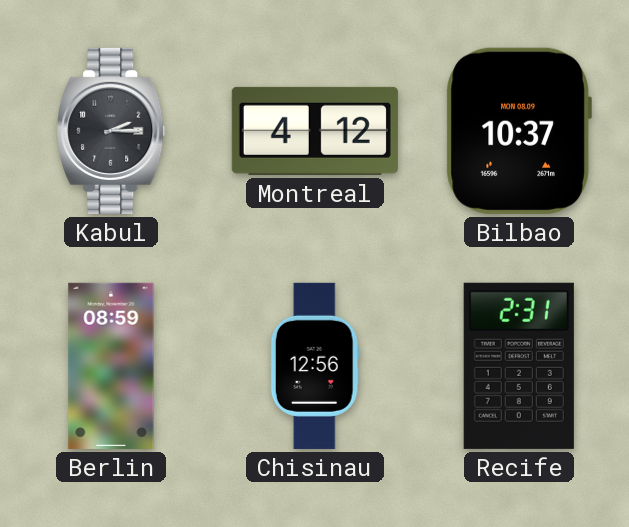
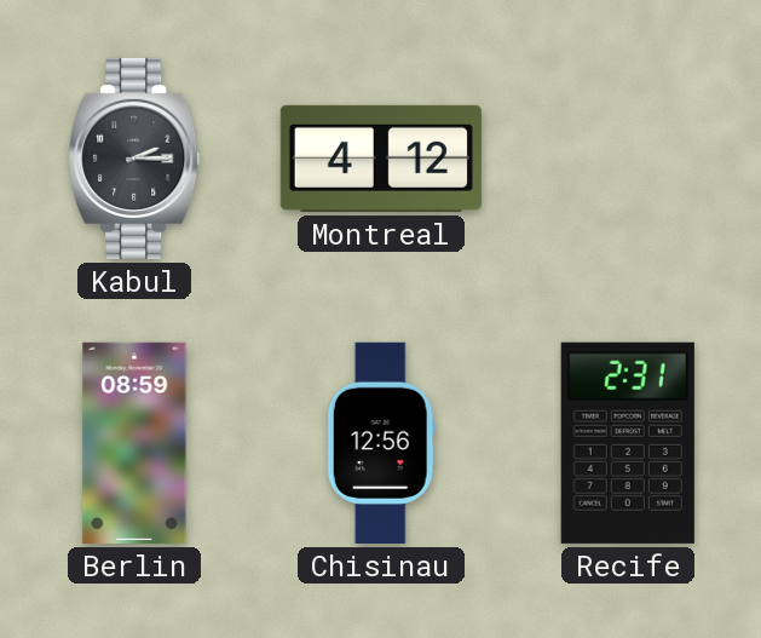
Bilbao: 10:37 -> none (519, 131)
